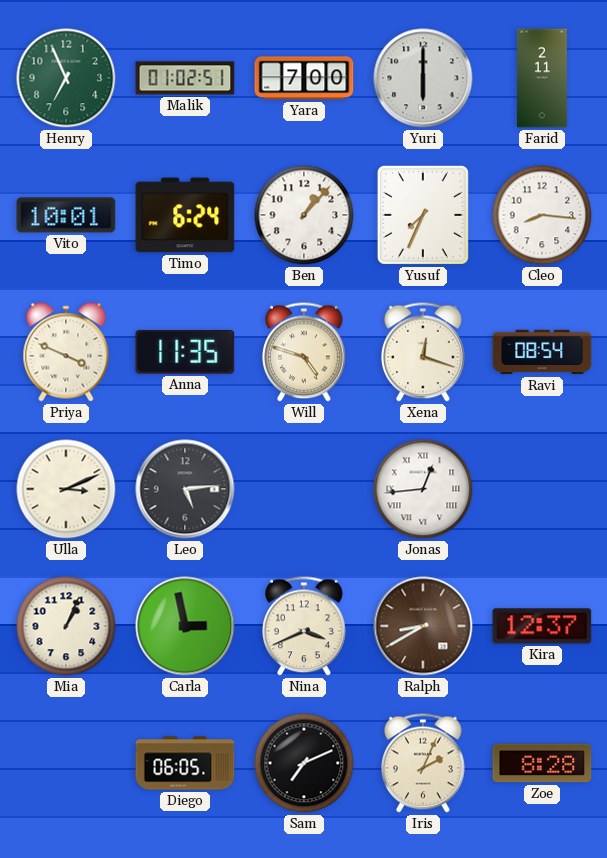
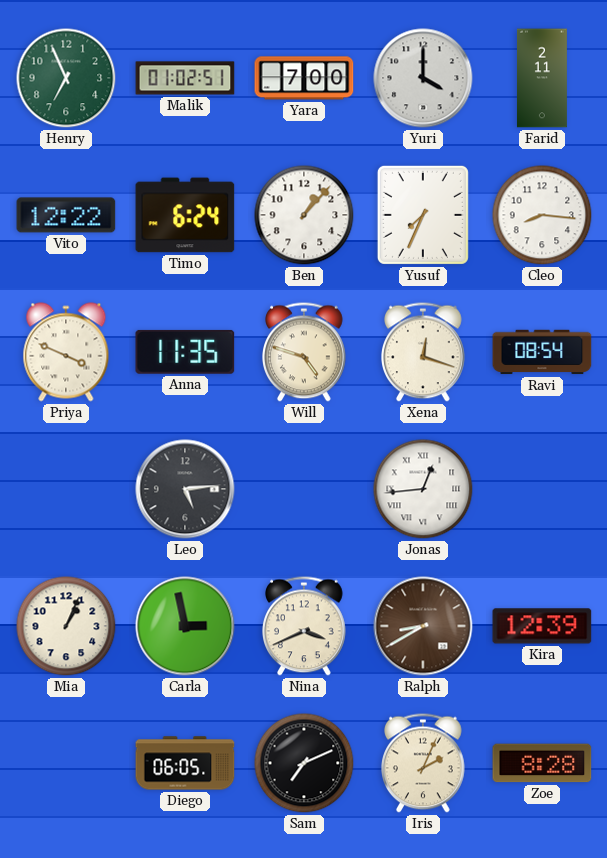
Yuri: 6:00 -> 4:00 (423, 78)
Vito: 10:01 -> 12:22 (66, 215)
Ulla: 3:11 -> none (66, 489)
Kira: 12:37 -> 12:39 (542, 626)
